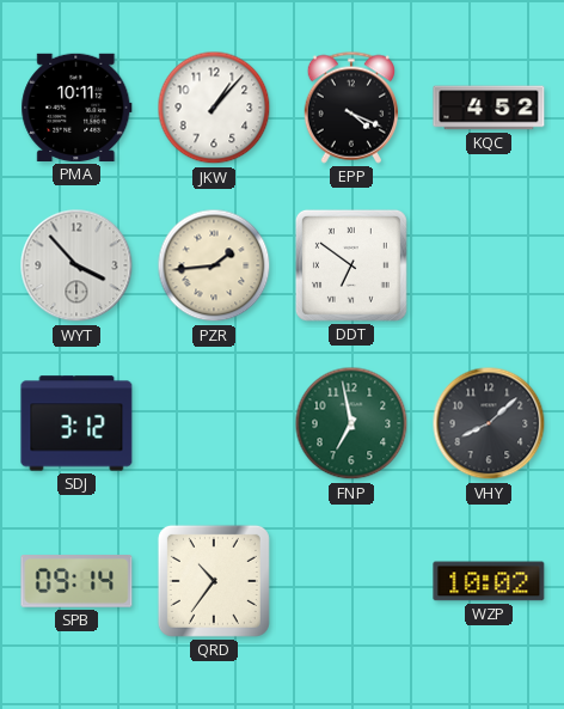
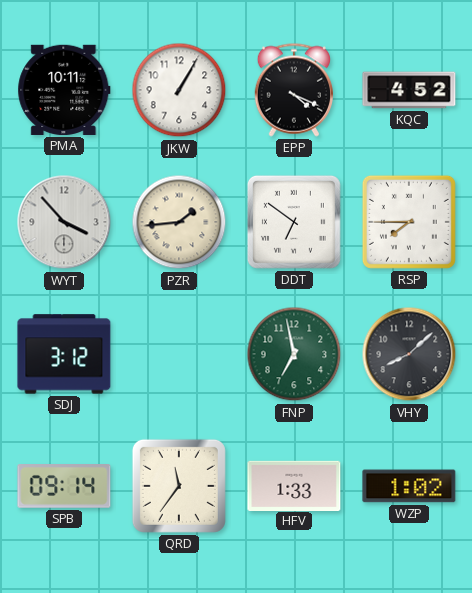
JKW: 1:07 -> 1:05 (179, 90)
RSP: none -> 7:45 (409, 222)
QRD: 10:36 -> 11:36 (179, 486)
HFV: none -> 1:33 (294, 485)
WZP: 10:02 -> 1:02 (409, 486)
